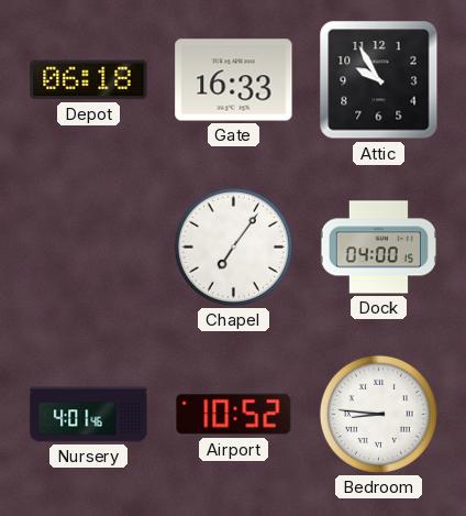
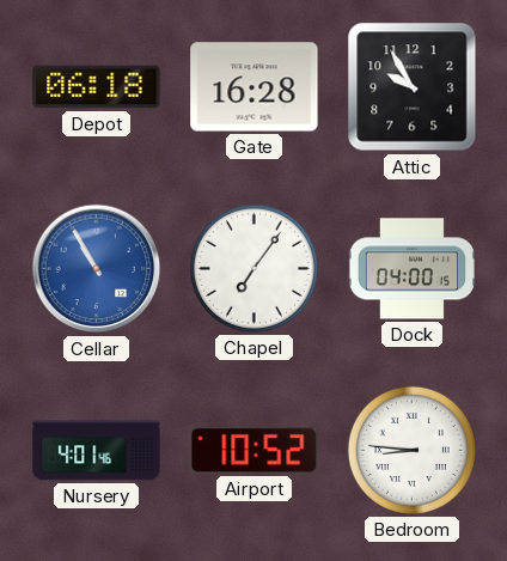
Gate: 16:33 -> 16:28 (255, 87)
Cellar: none -> 10:55 (97, 269)
